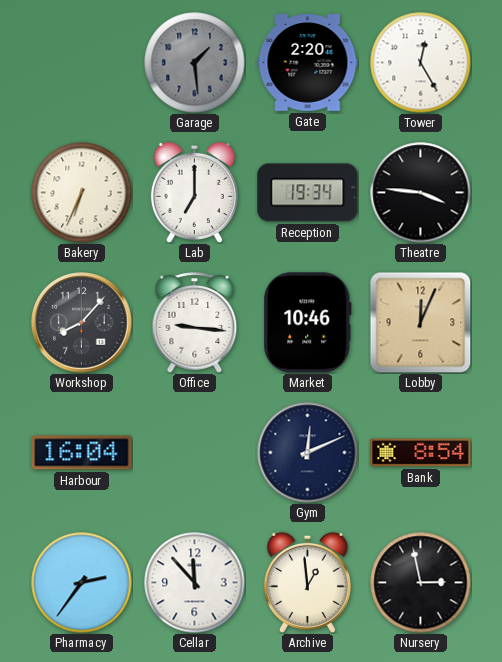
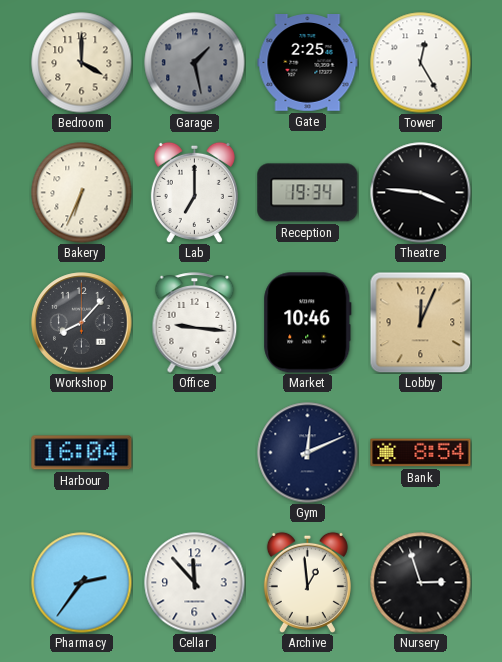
Bedroom: none -> 4:00 (82, 63)
Garage: 1:29 -> 1:28 (195, 63)
Gate: 2:20 -> 2:25 (308, 63)
Nursery: 2:58 -> 2:57 (421, 583)
